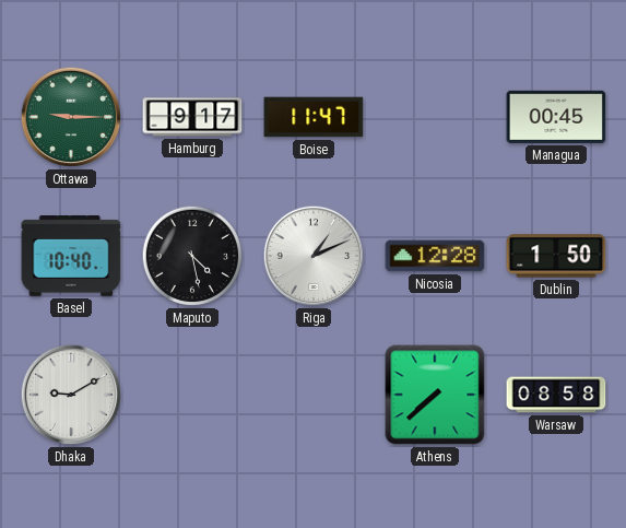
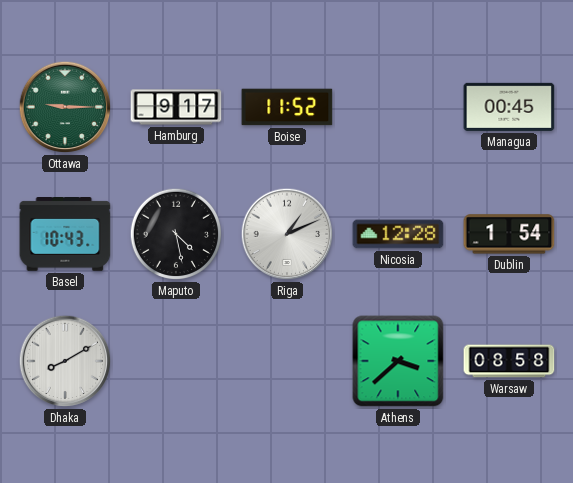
Boise: 11:47 -> 11:52 (287, 107)
Basel: 10:40 -> 10:43 (65, 235)
Dublin: 1:50 -> 1:54 (509, 234)
Dhaka: 9:10 -> 8:10 (65, 361)
Athens: 7:38 -> 3:38 (398, 361)
